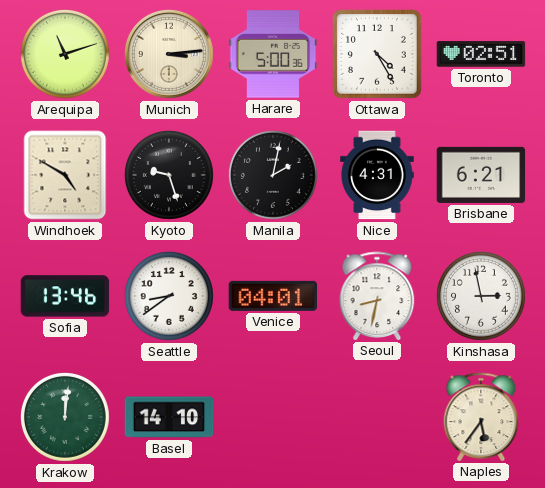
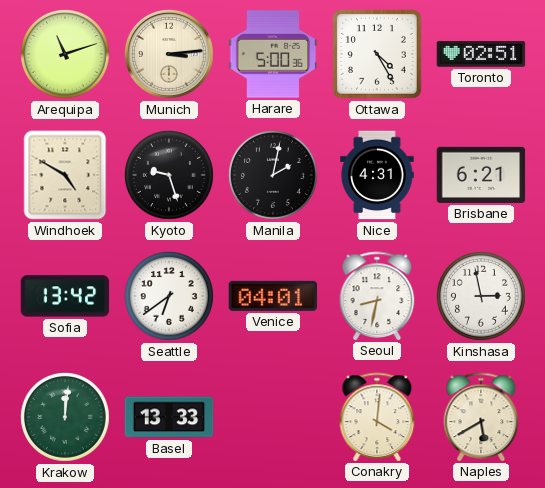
Sofia: 13:46 -> 13:42 (65, 296)
Seattle: 8:39 -> 6:39 (169, 296)
Basel: 14:10 -> 13:33 (169, 417)
Conakry: none -> 4:01 (377, 417)
Naples: 5:36 -> 5:40 (481, 417)
